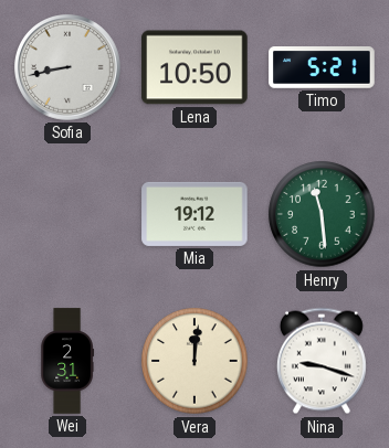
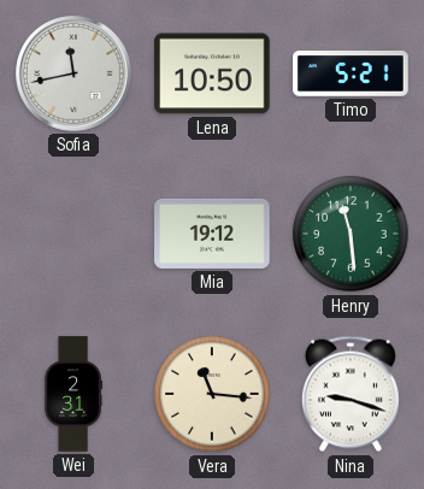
Sofia: 8:43 -> 11:43 (75, 75)
Vera: 12:01 -> 11:16 (212, 394)
